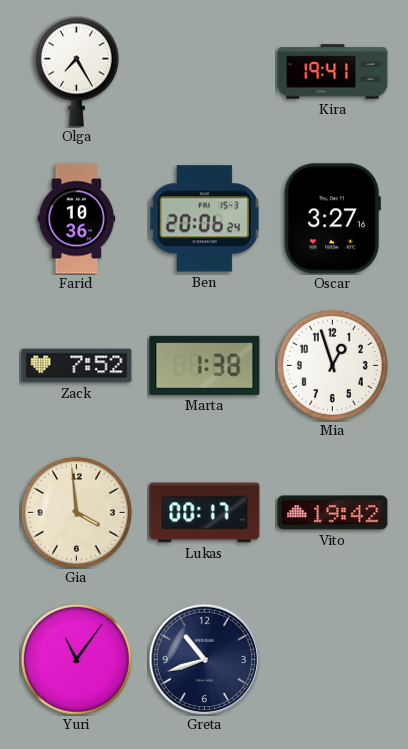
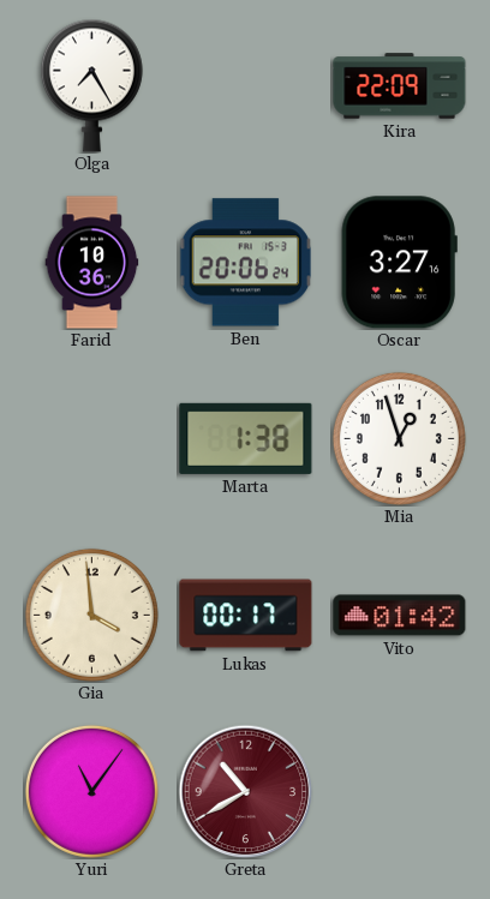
Kira: 19:41 -> 22:09 (400, 86)
Zack: 7:52 -> none (77, 366)
Vito: 19:42 -> 01:42 (400, 616)
Greta: 10:42 -> 10:40 (245, 791)
Greta dial: navy -> burgundy (245, 791)
